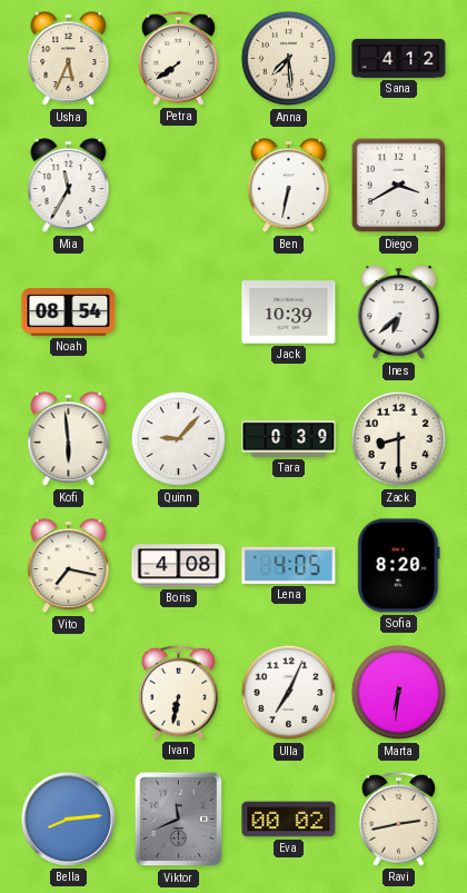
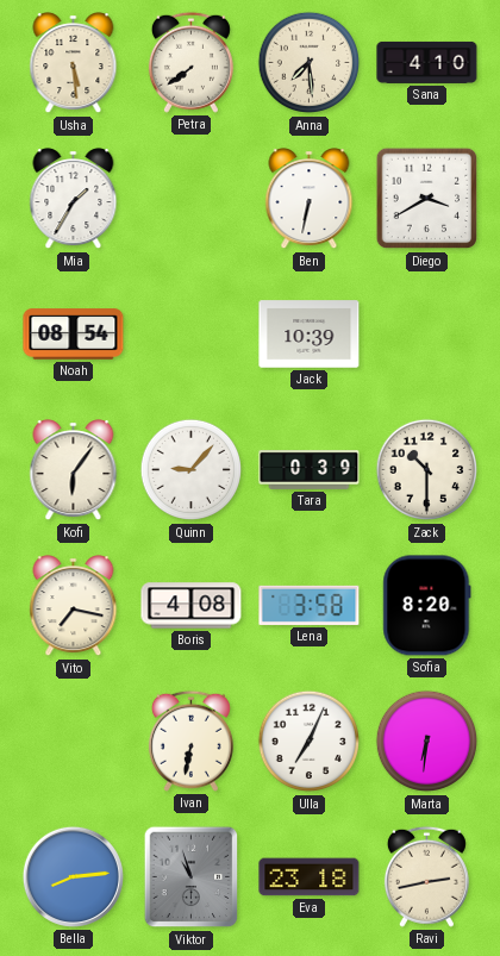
Usha: 5:34 -> 5:29 (74, 63)
Sana: 4:12 -> 4:10 (427, 62)
Mia: 11:35 -> 1:35 (74, 199)
Ines: 6:38 -> none (399, 312)
Kofi: 5:59 -> 6:06 (74, 470)
Zack: 8:30 -> 10:30 (427, 470)
Lena: 4:05 -> 3:58 (310, 605)
Viktor: 11:41 -> 10:57 (192, 877)
Eva: 00:02 -> 23:18 (310, 877)
